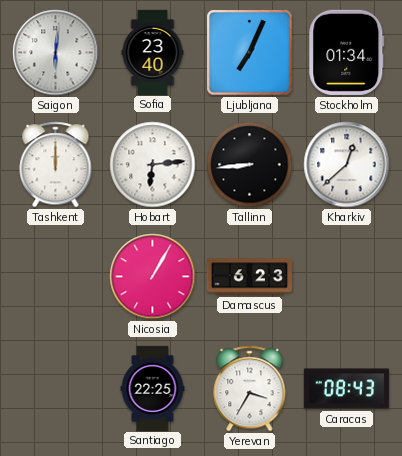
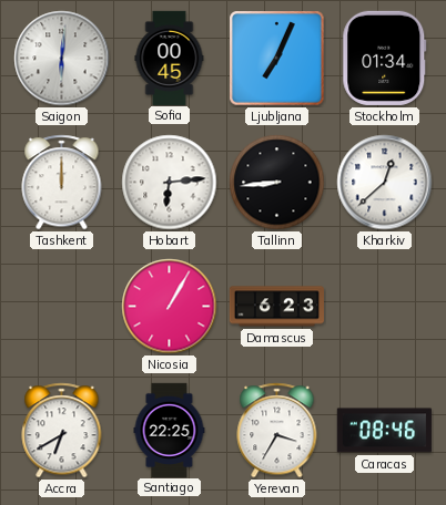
Sofia: 23:40 -> 00:45 (170, 58)
Accra: none -> 6:40 (62, 431)
Caracas: 08:43 -> 08:46 (384, 431)
